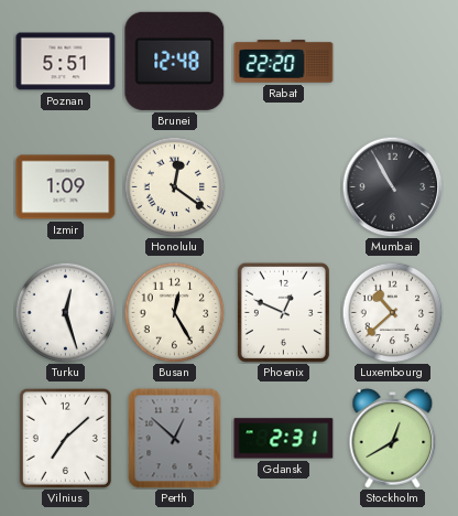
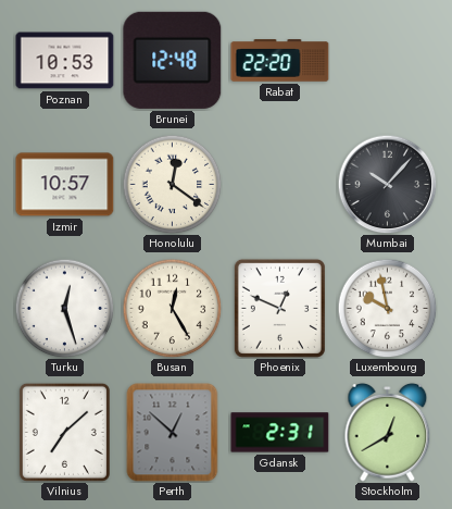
Poznan: 5:51 -> 10:53 (65, 61)
Izmir: 1:09 -> 10:57 (65, 185)
Mumbai: 10:55 -> 10:07 (387, 184)
Luxembourg: 10:38 -> 9:58 (387, 308)
